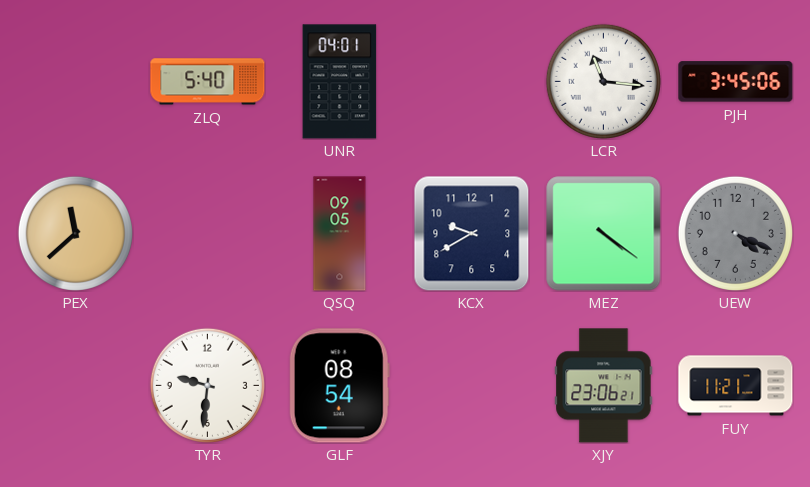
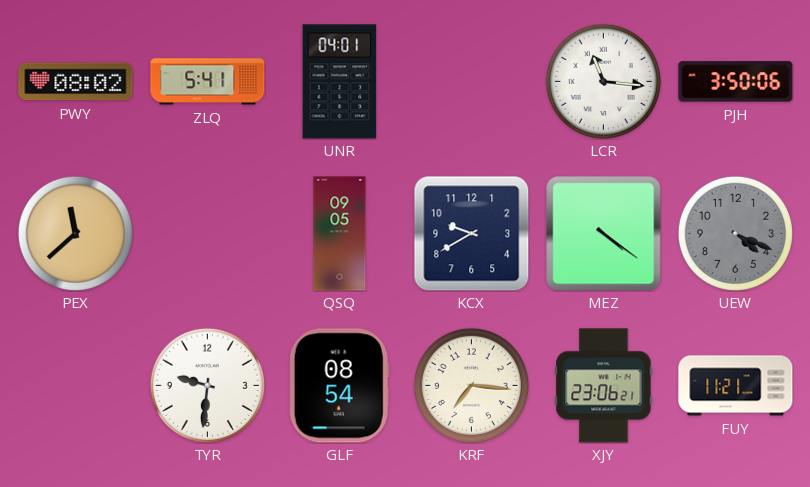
PWY: none -> 08:02 (76, 82)
ZLQ: 5:40 -> 5:41 (208, 82)
PJH: 3:45 -> 3:50 (736, 82)
KRF: none -> 7:16 (471, 385)
